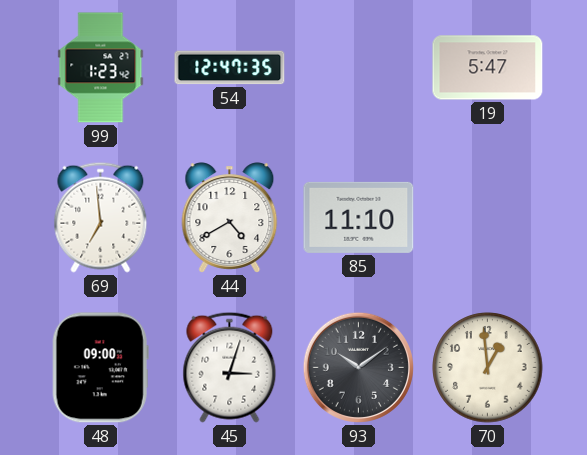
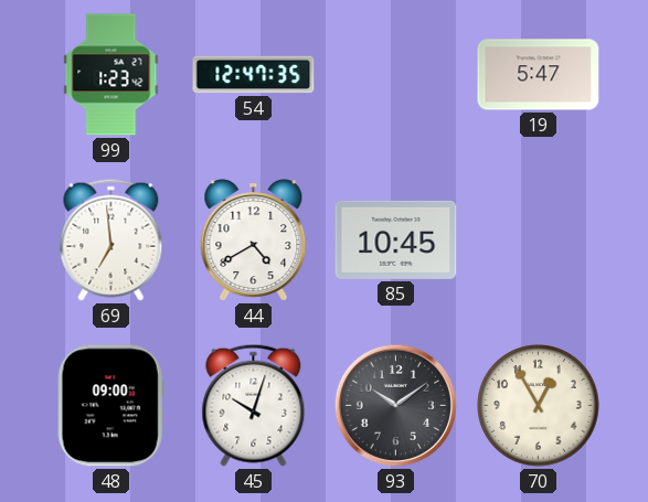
85: 11:10 -> 10:45 (396, 239)
45: 3:03 -> 10:03 (254, 405)
70: 12:59 -> 12:55 (539, 406)
